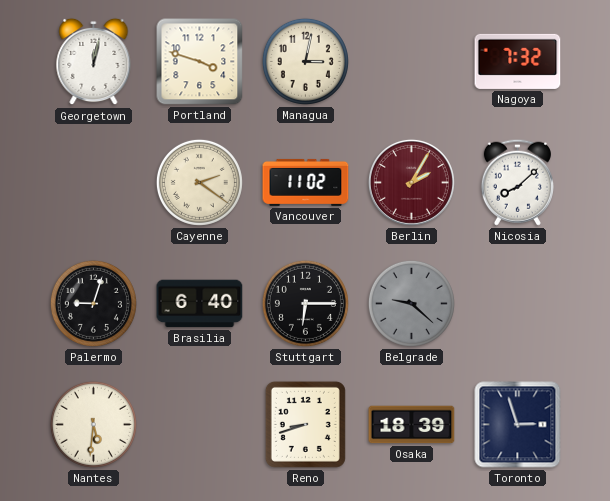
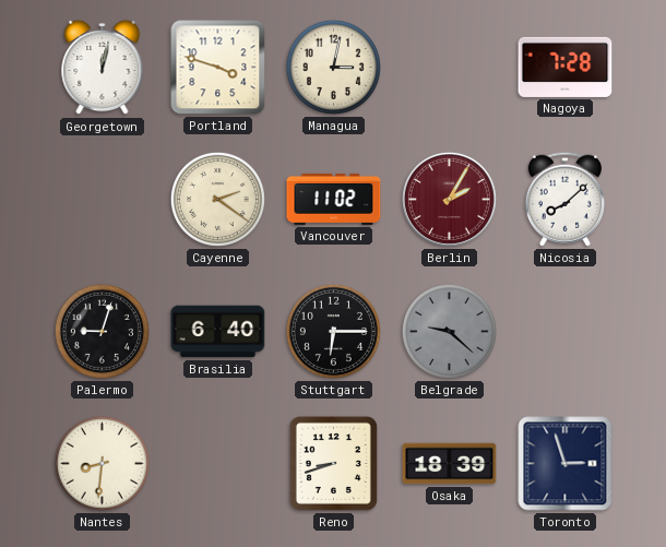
Nagoya: 7:32 -> 7:28 (566, 67)
Nantes: 5:31 -> 8:31 (102, 463)
